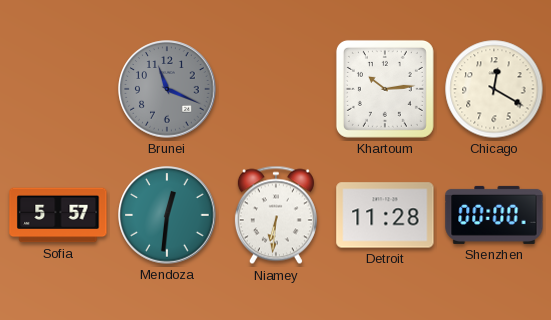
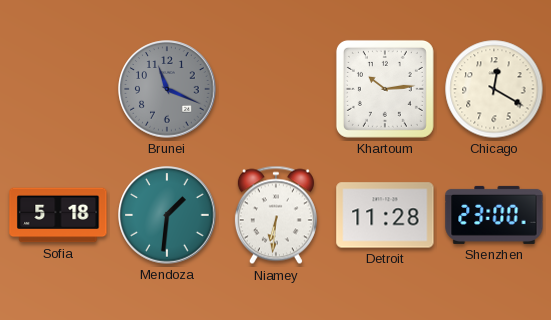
Sofia: 5:57 -> 5:18 (58, 215)
Mendoza: 12:31 -> 1:31 (167, 215)
Shenzhen: 00:00 -> 23:00 (494, 215)
